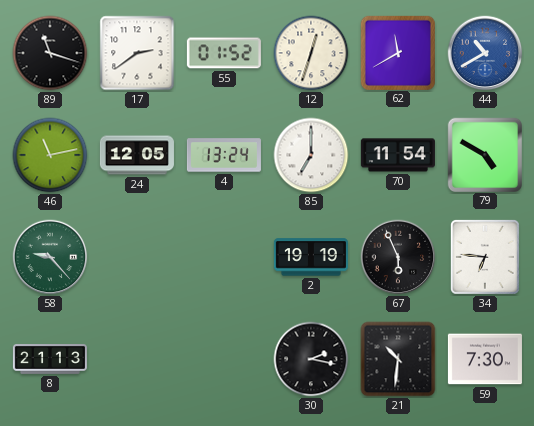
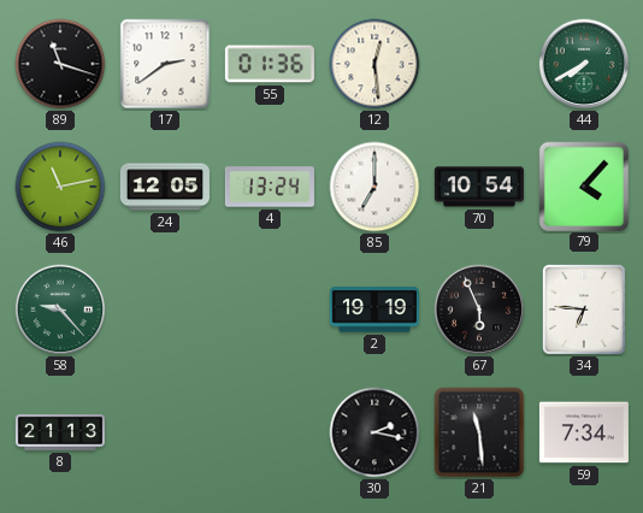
55: 01:52 -> 01:36 (270, 64)
12: 12:33 -> 12:29 (374, 64)
62: 11:40 -> none (398, 52)
44: 10:40 -> 7:40 (584, 64)
44 dial: blue -> green (584, 64)
70: 11:54 -> 10:54 (479, 187)
79: 4:50 -> 4:07 (583, 185)
21: 10:31 -> 11:29 (479, 432)
59: 7:30 -> 7:34 (584, 432)
